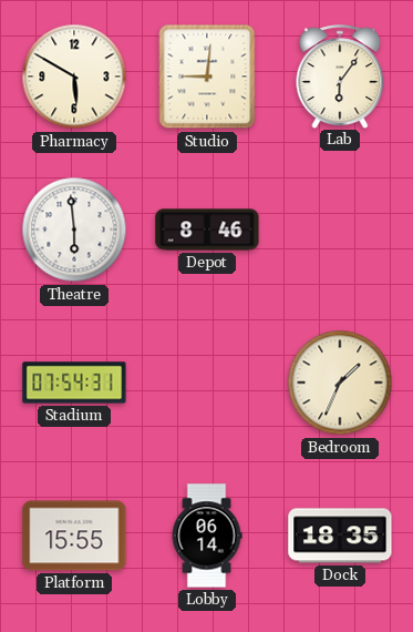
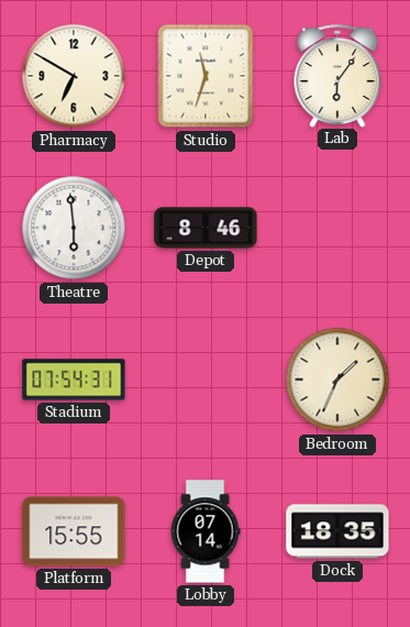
Pharmacy: 5:50 -> 6:50 (74, 76)
Studio: 9:01 -> 11:33 (206, 76)
Lobby: 06:14 -> 07:14 (206, 531)
